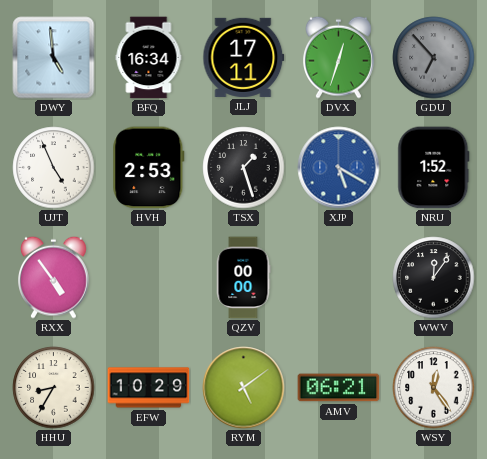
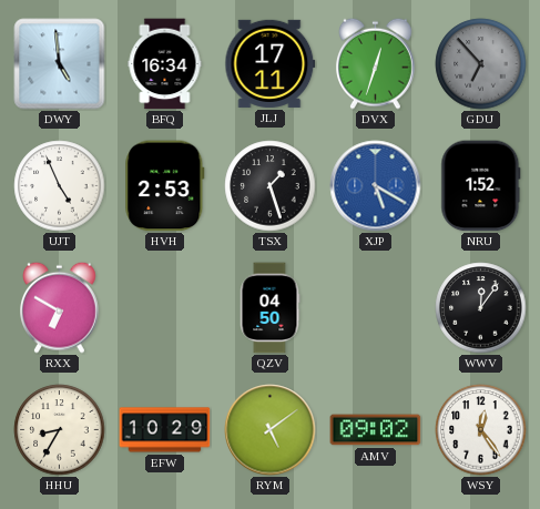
RXX: 4:54 -> 6:50 (60, 307)
QZV: 00:00 -> 04:50 (269, 308)
AMV: 06:21 -> 09:02 (376, 430)
